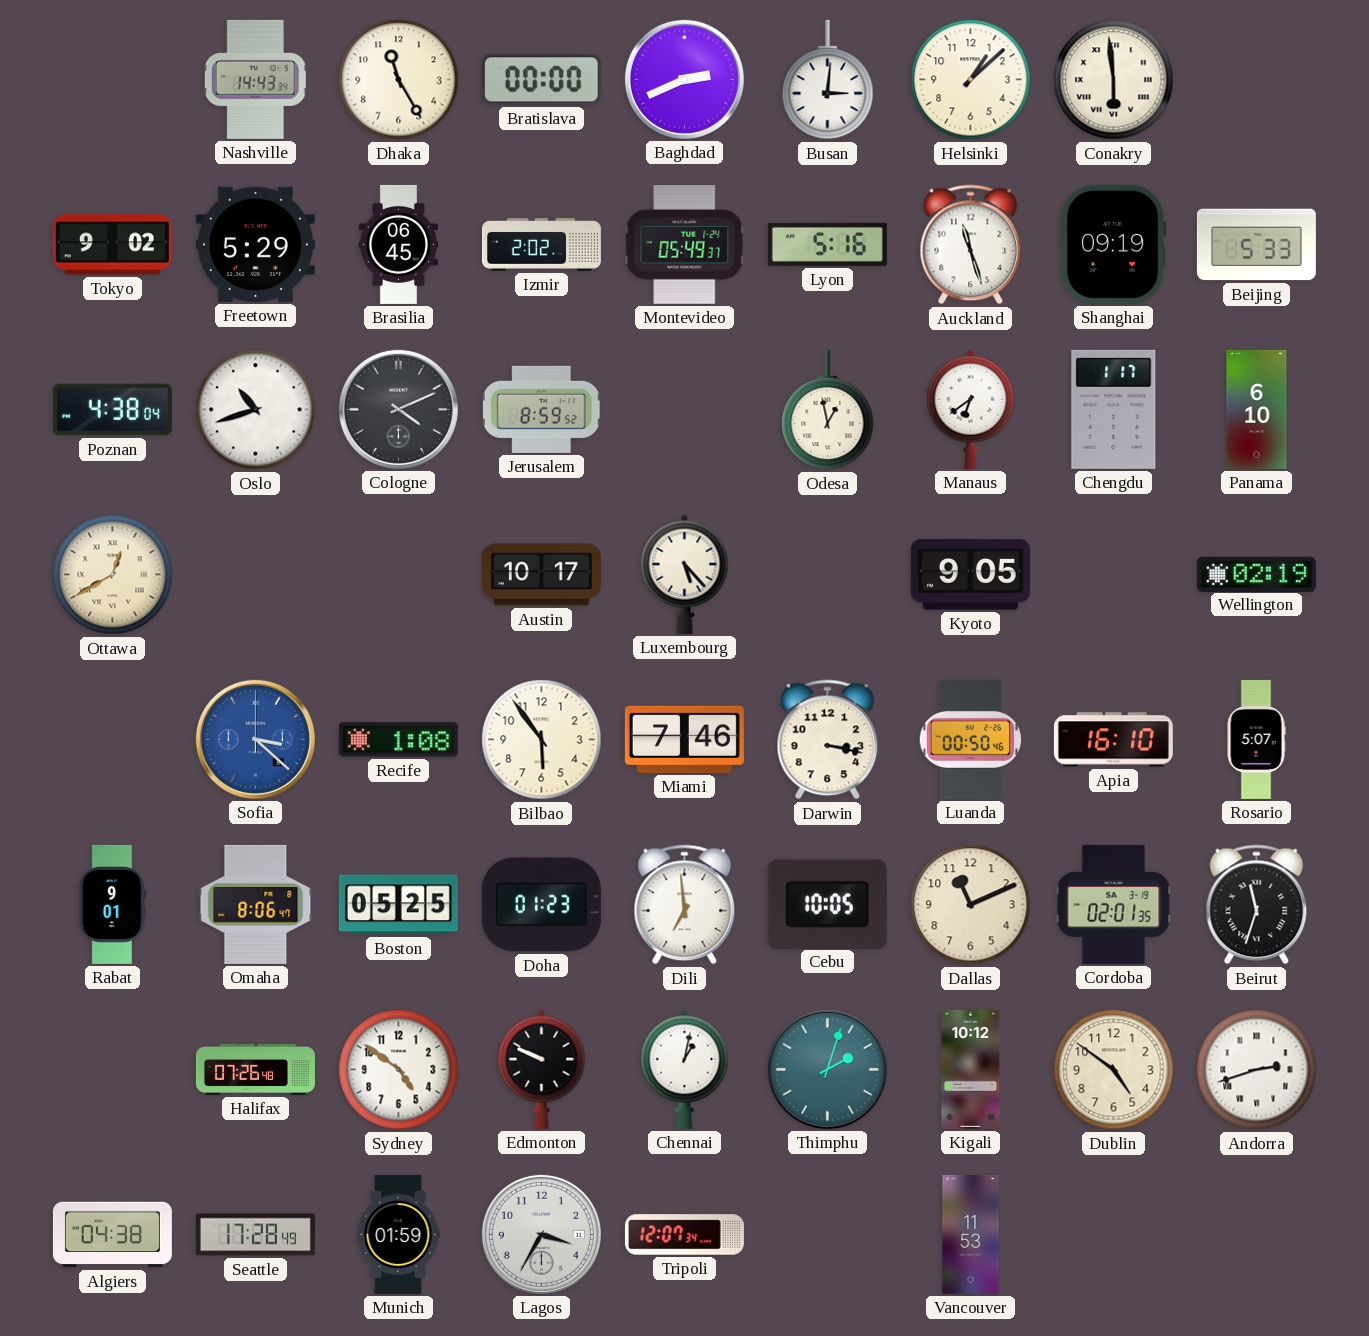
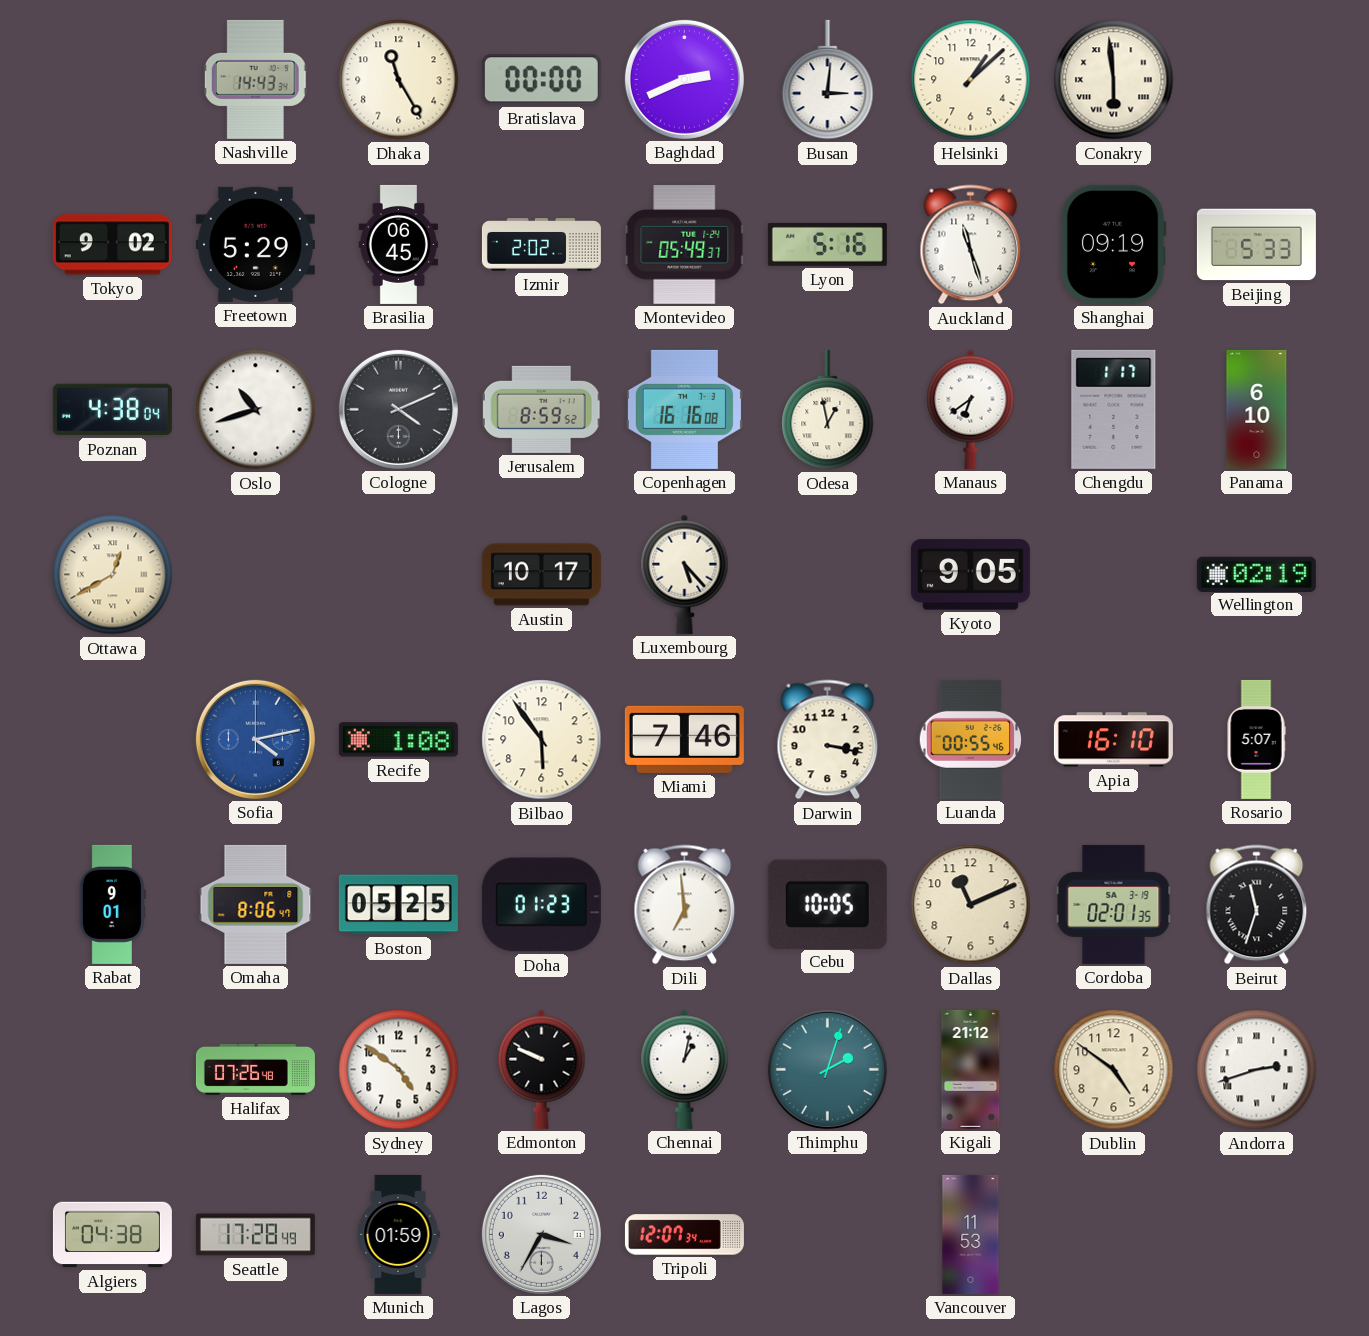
Copenhagen: none -> 16:16 (684, 409)
Sofia: 3:22 -> 4:13 (255, 739)
Luanda: 00:50 -> 00:55 (970, 739)
Kigali: 10:12 -> 21:12 (971, 1069)
